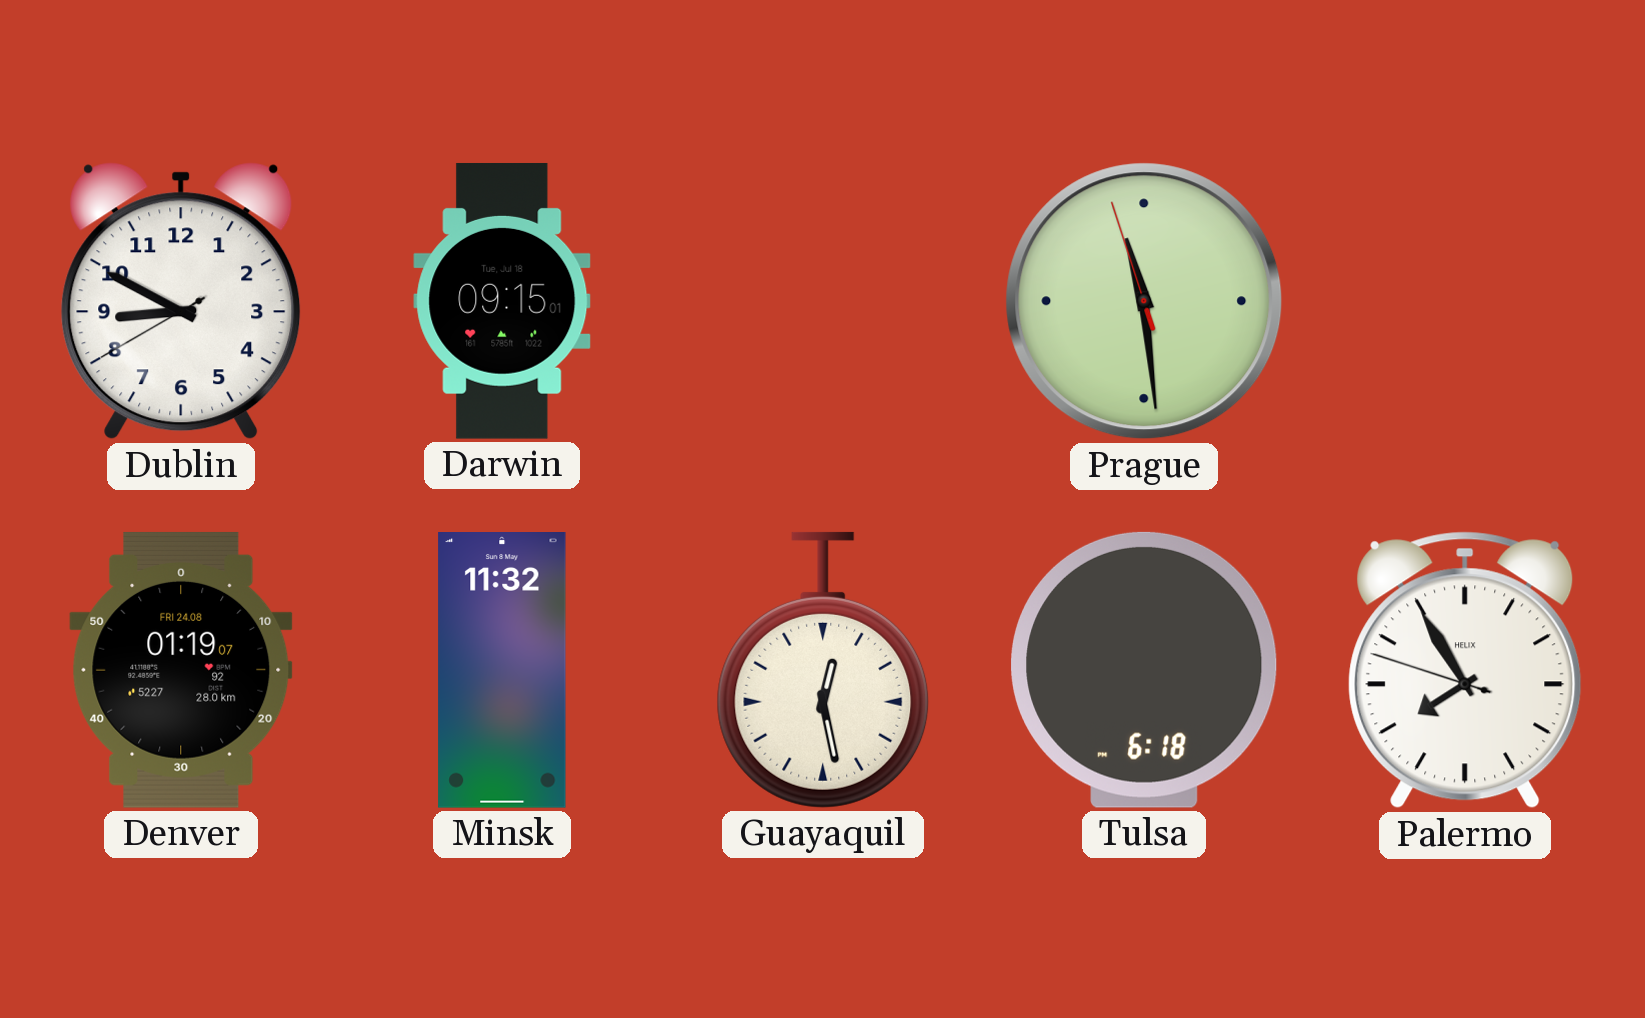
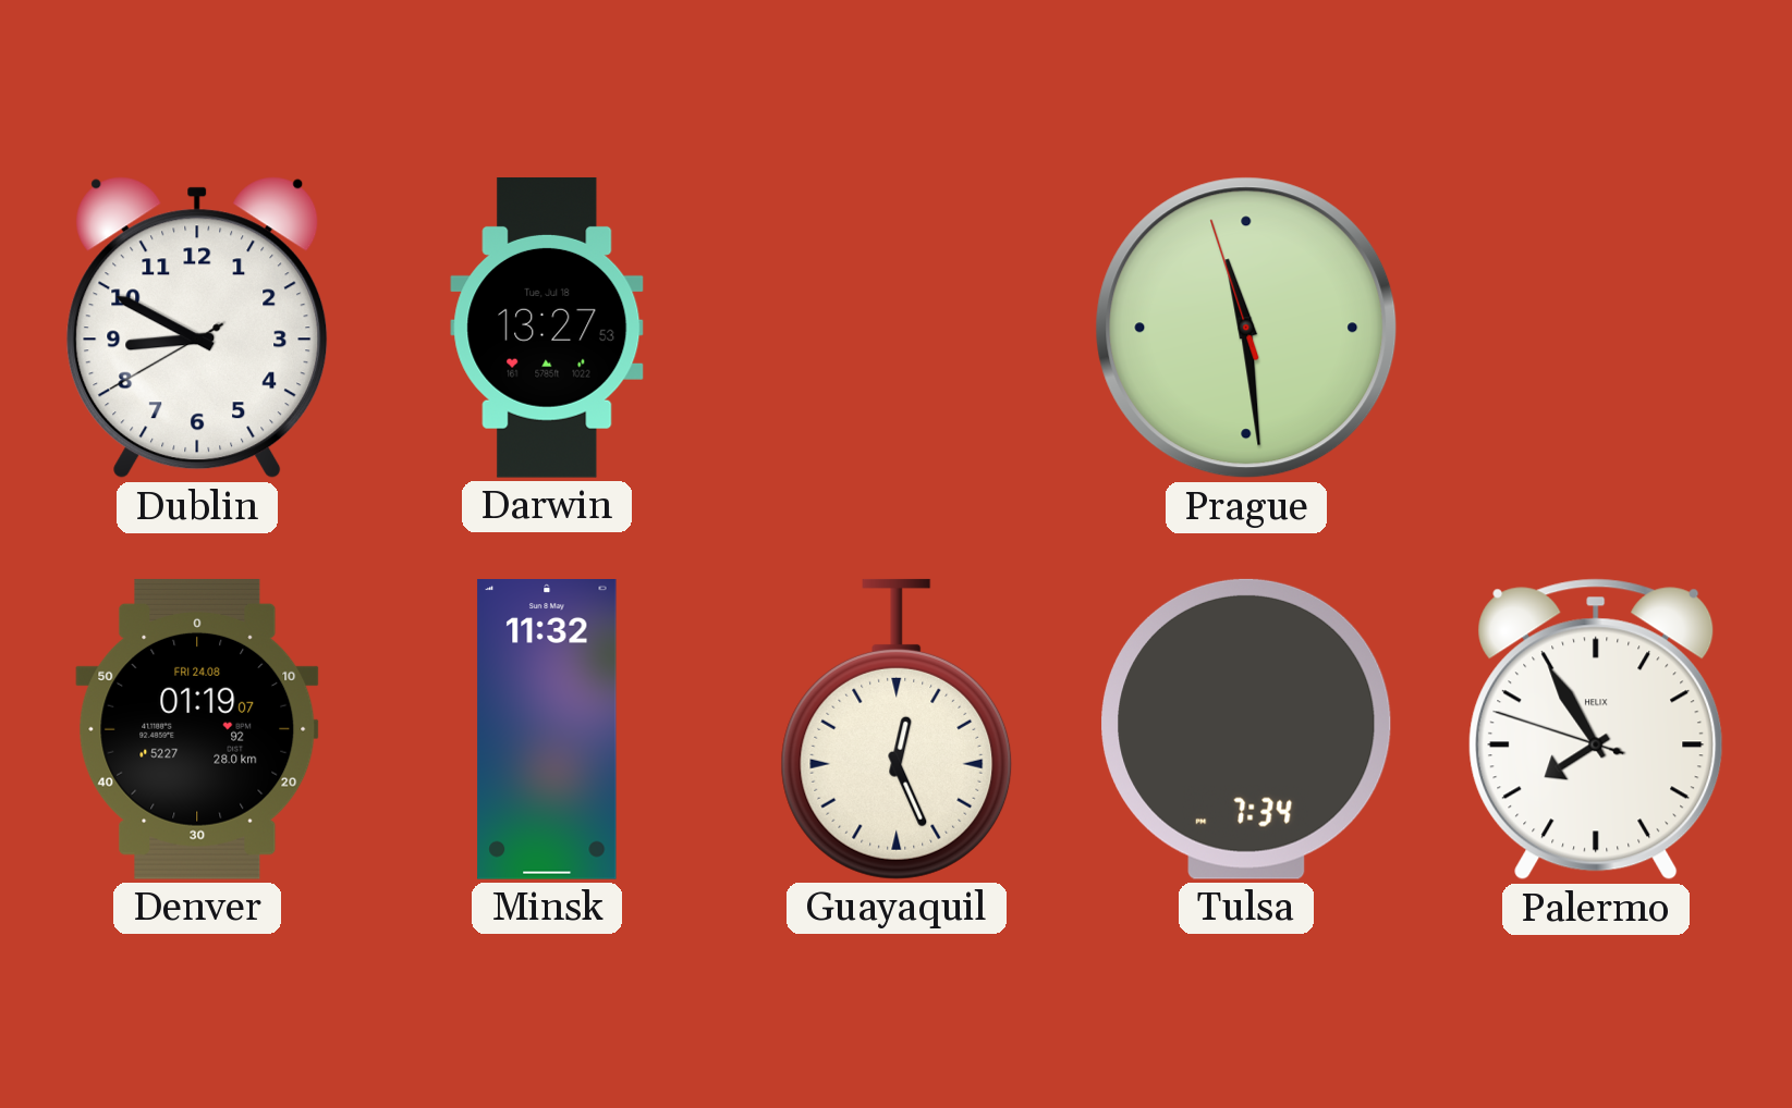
Darwin: 09:15 -> 13:27 (547, 328)
Guayaquil: 12:28 -> 12:26 (897, 729)
Tulsa: 6:18 -> 7:34 (1246, 729)
